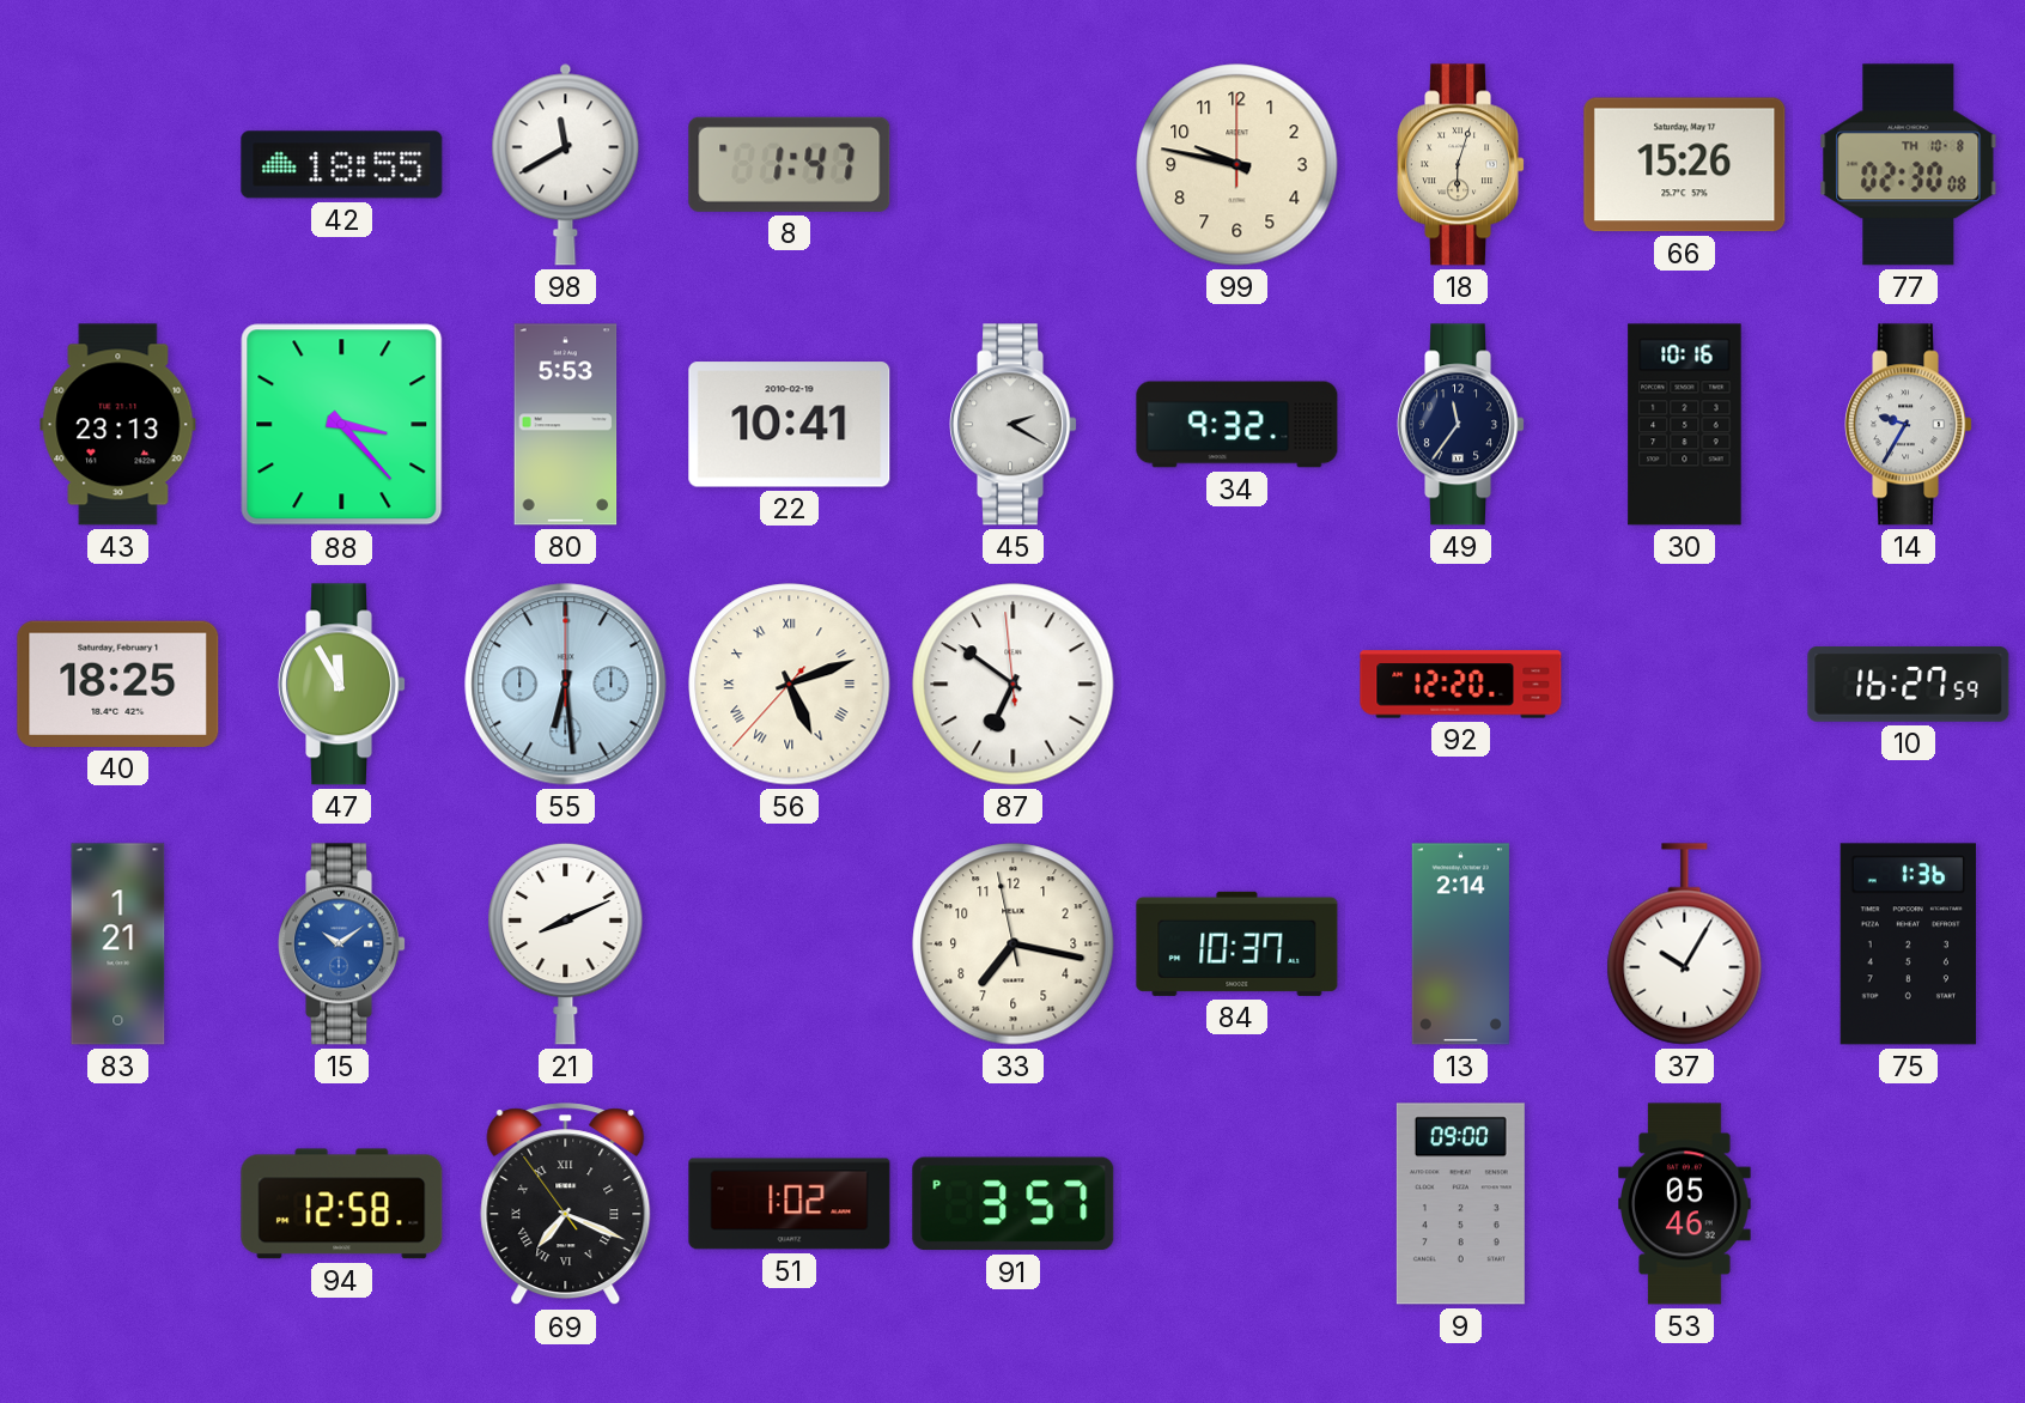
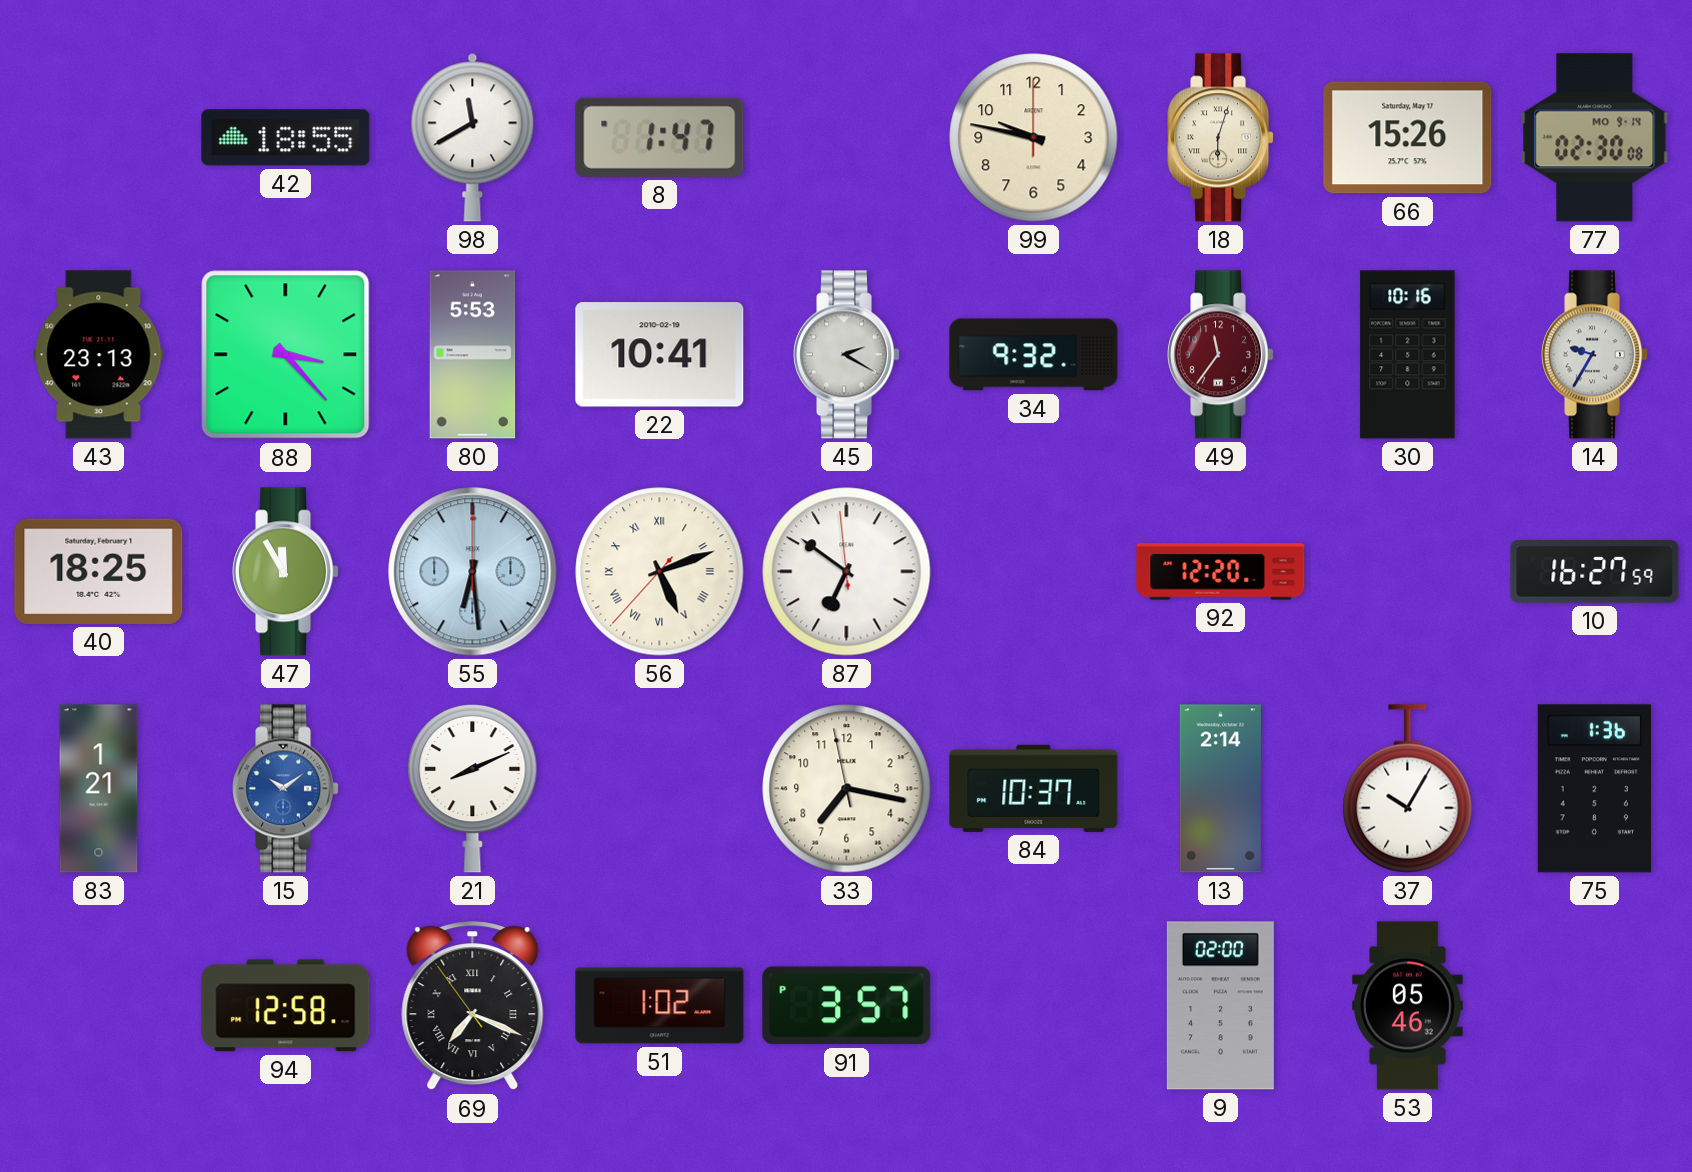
77 date: TH 10-8 -> MO 9-14 (1595, 138)
49 dial: navy -> burgundy (1221, 355)
9: 09:00 -> 02:00 (1220, 1006)
